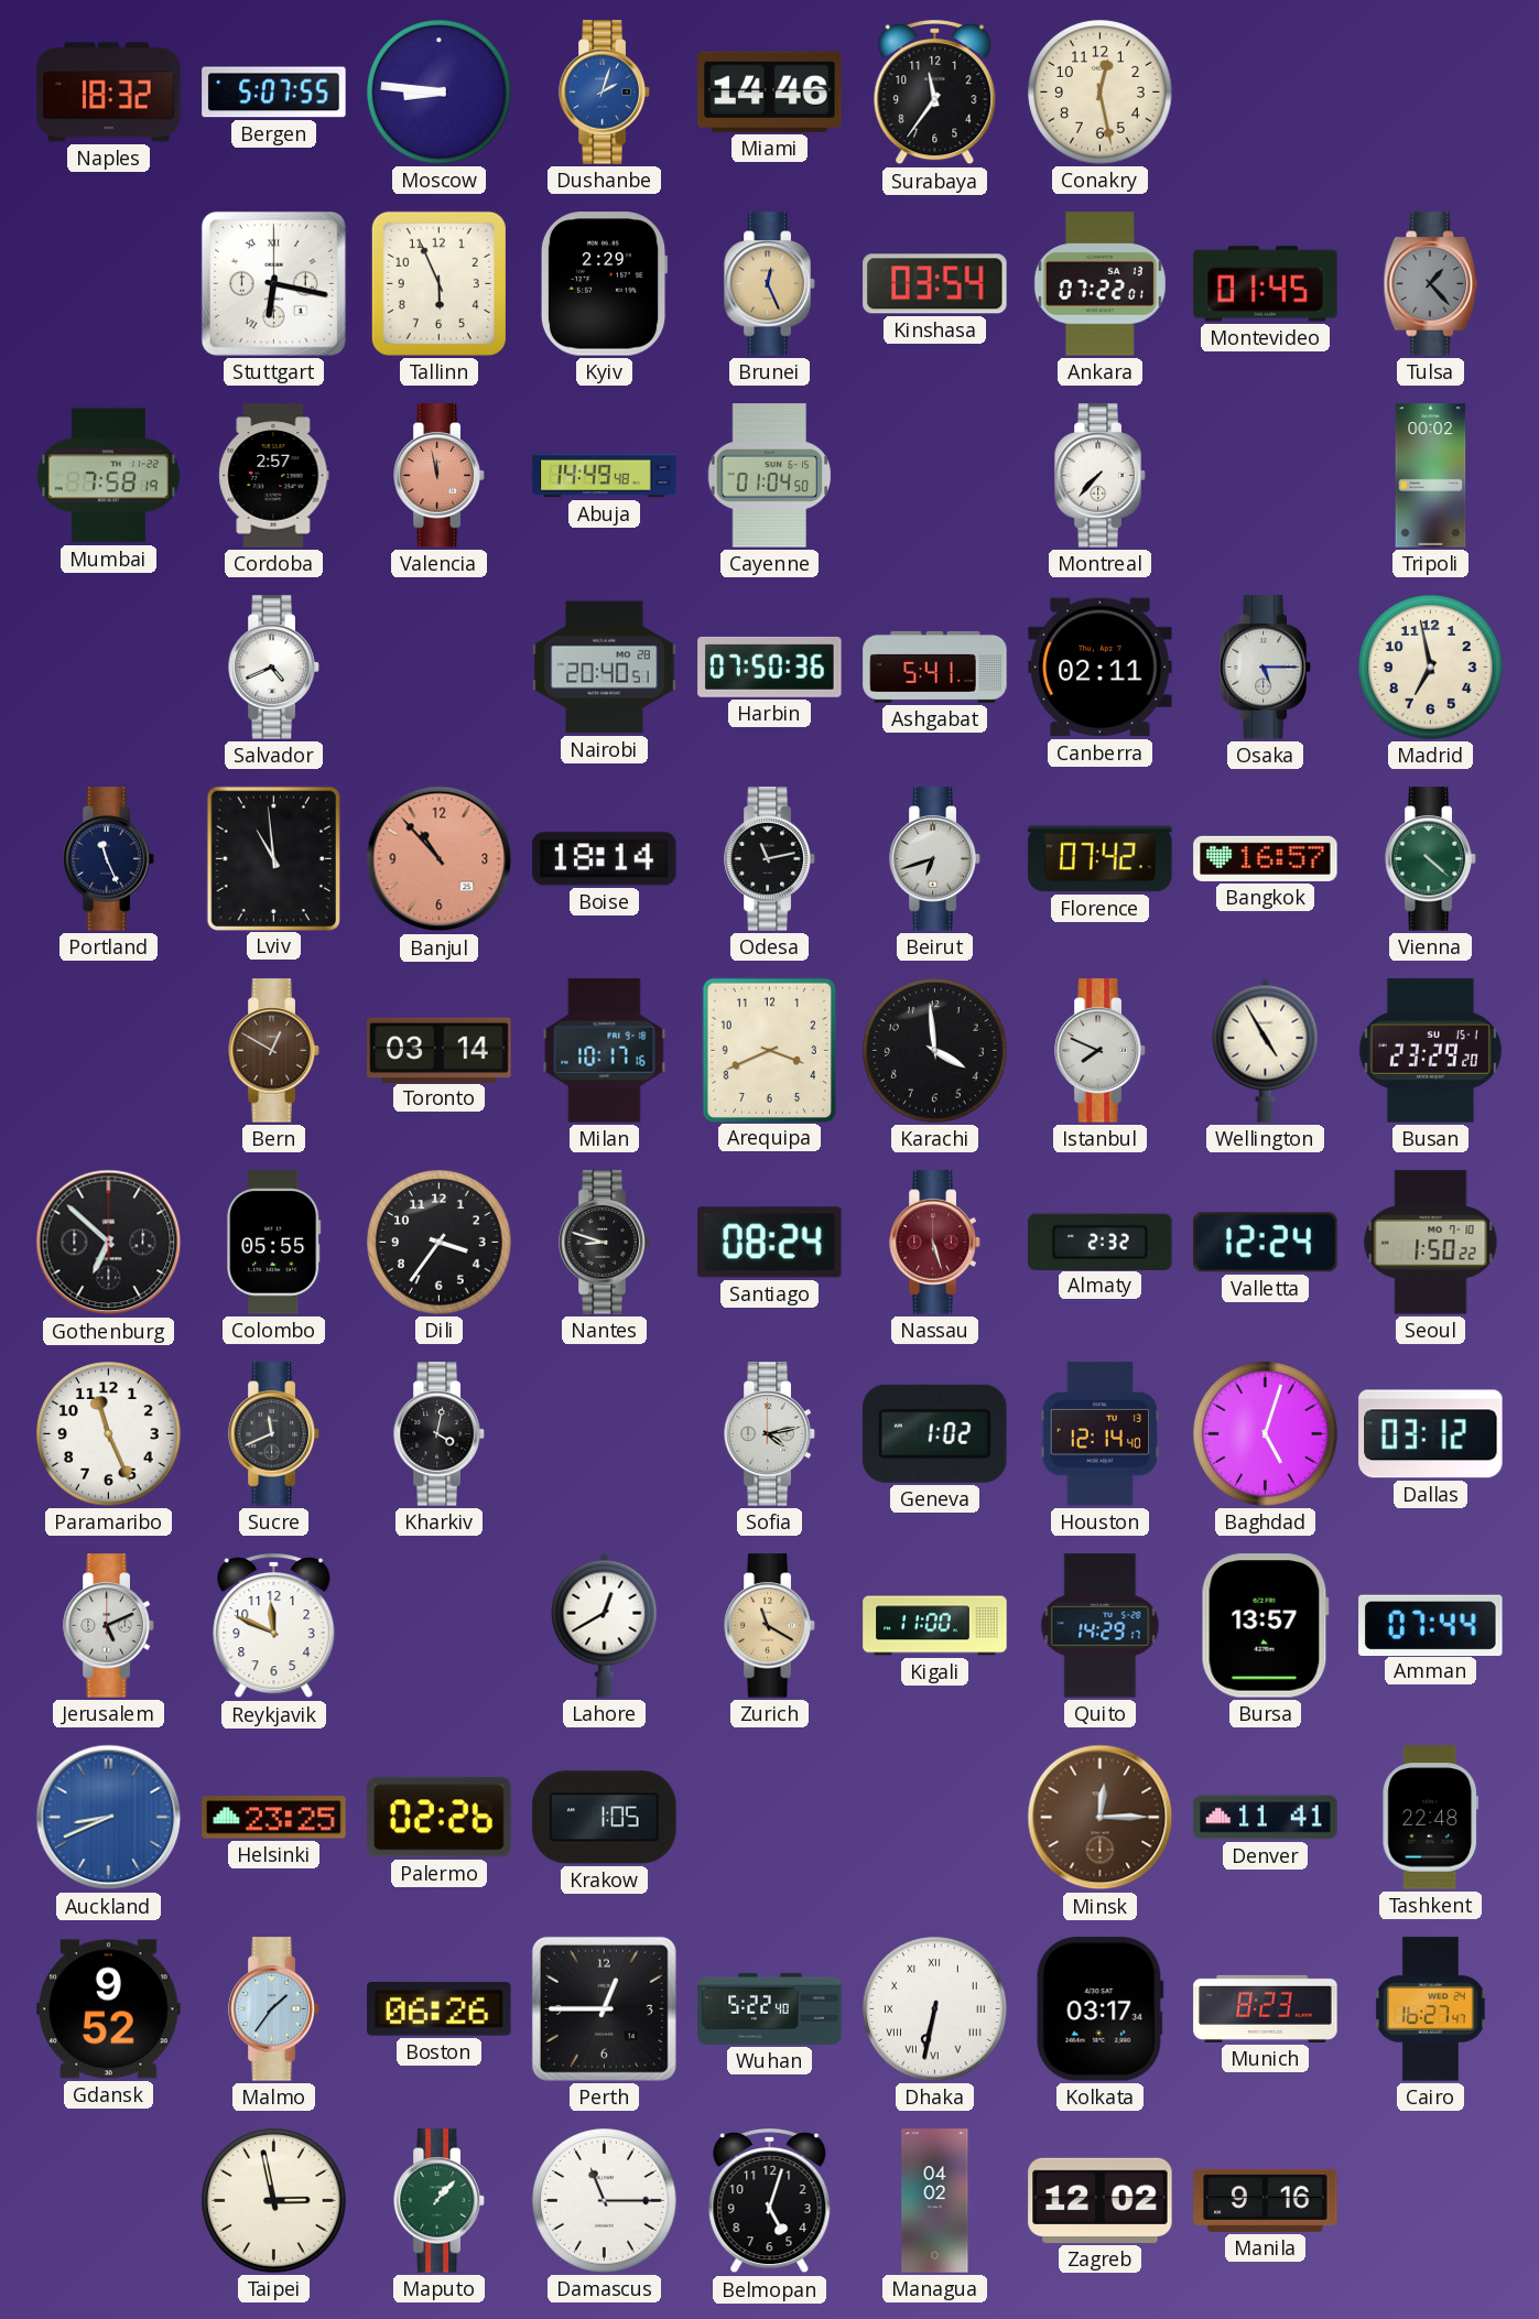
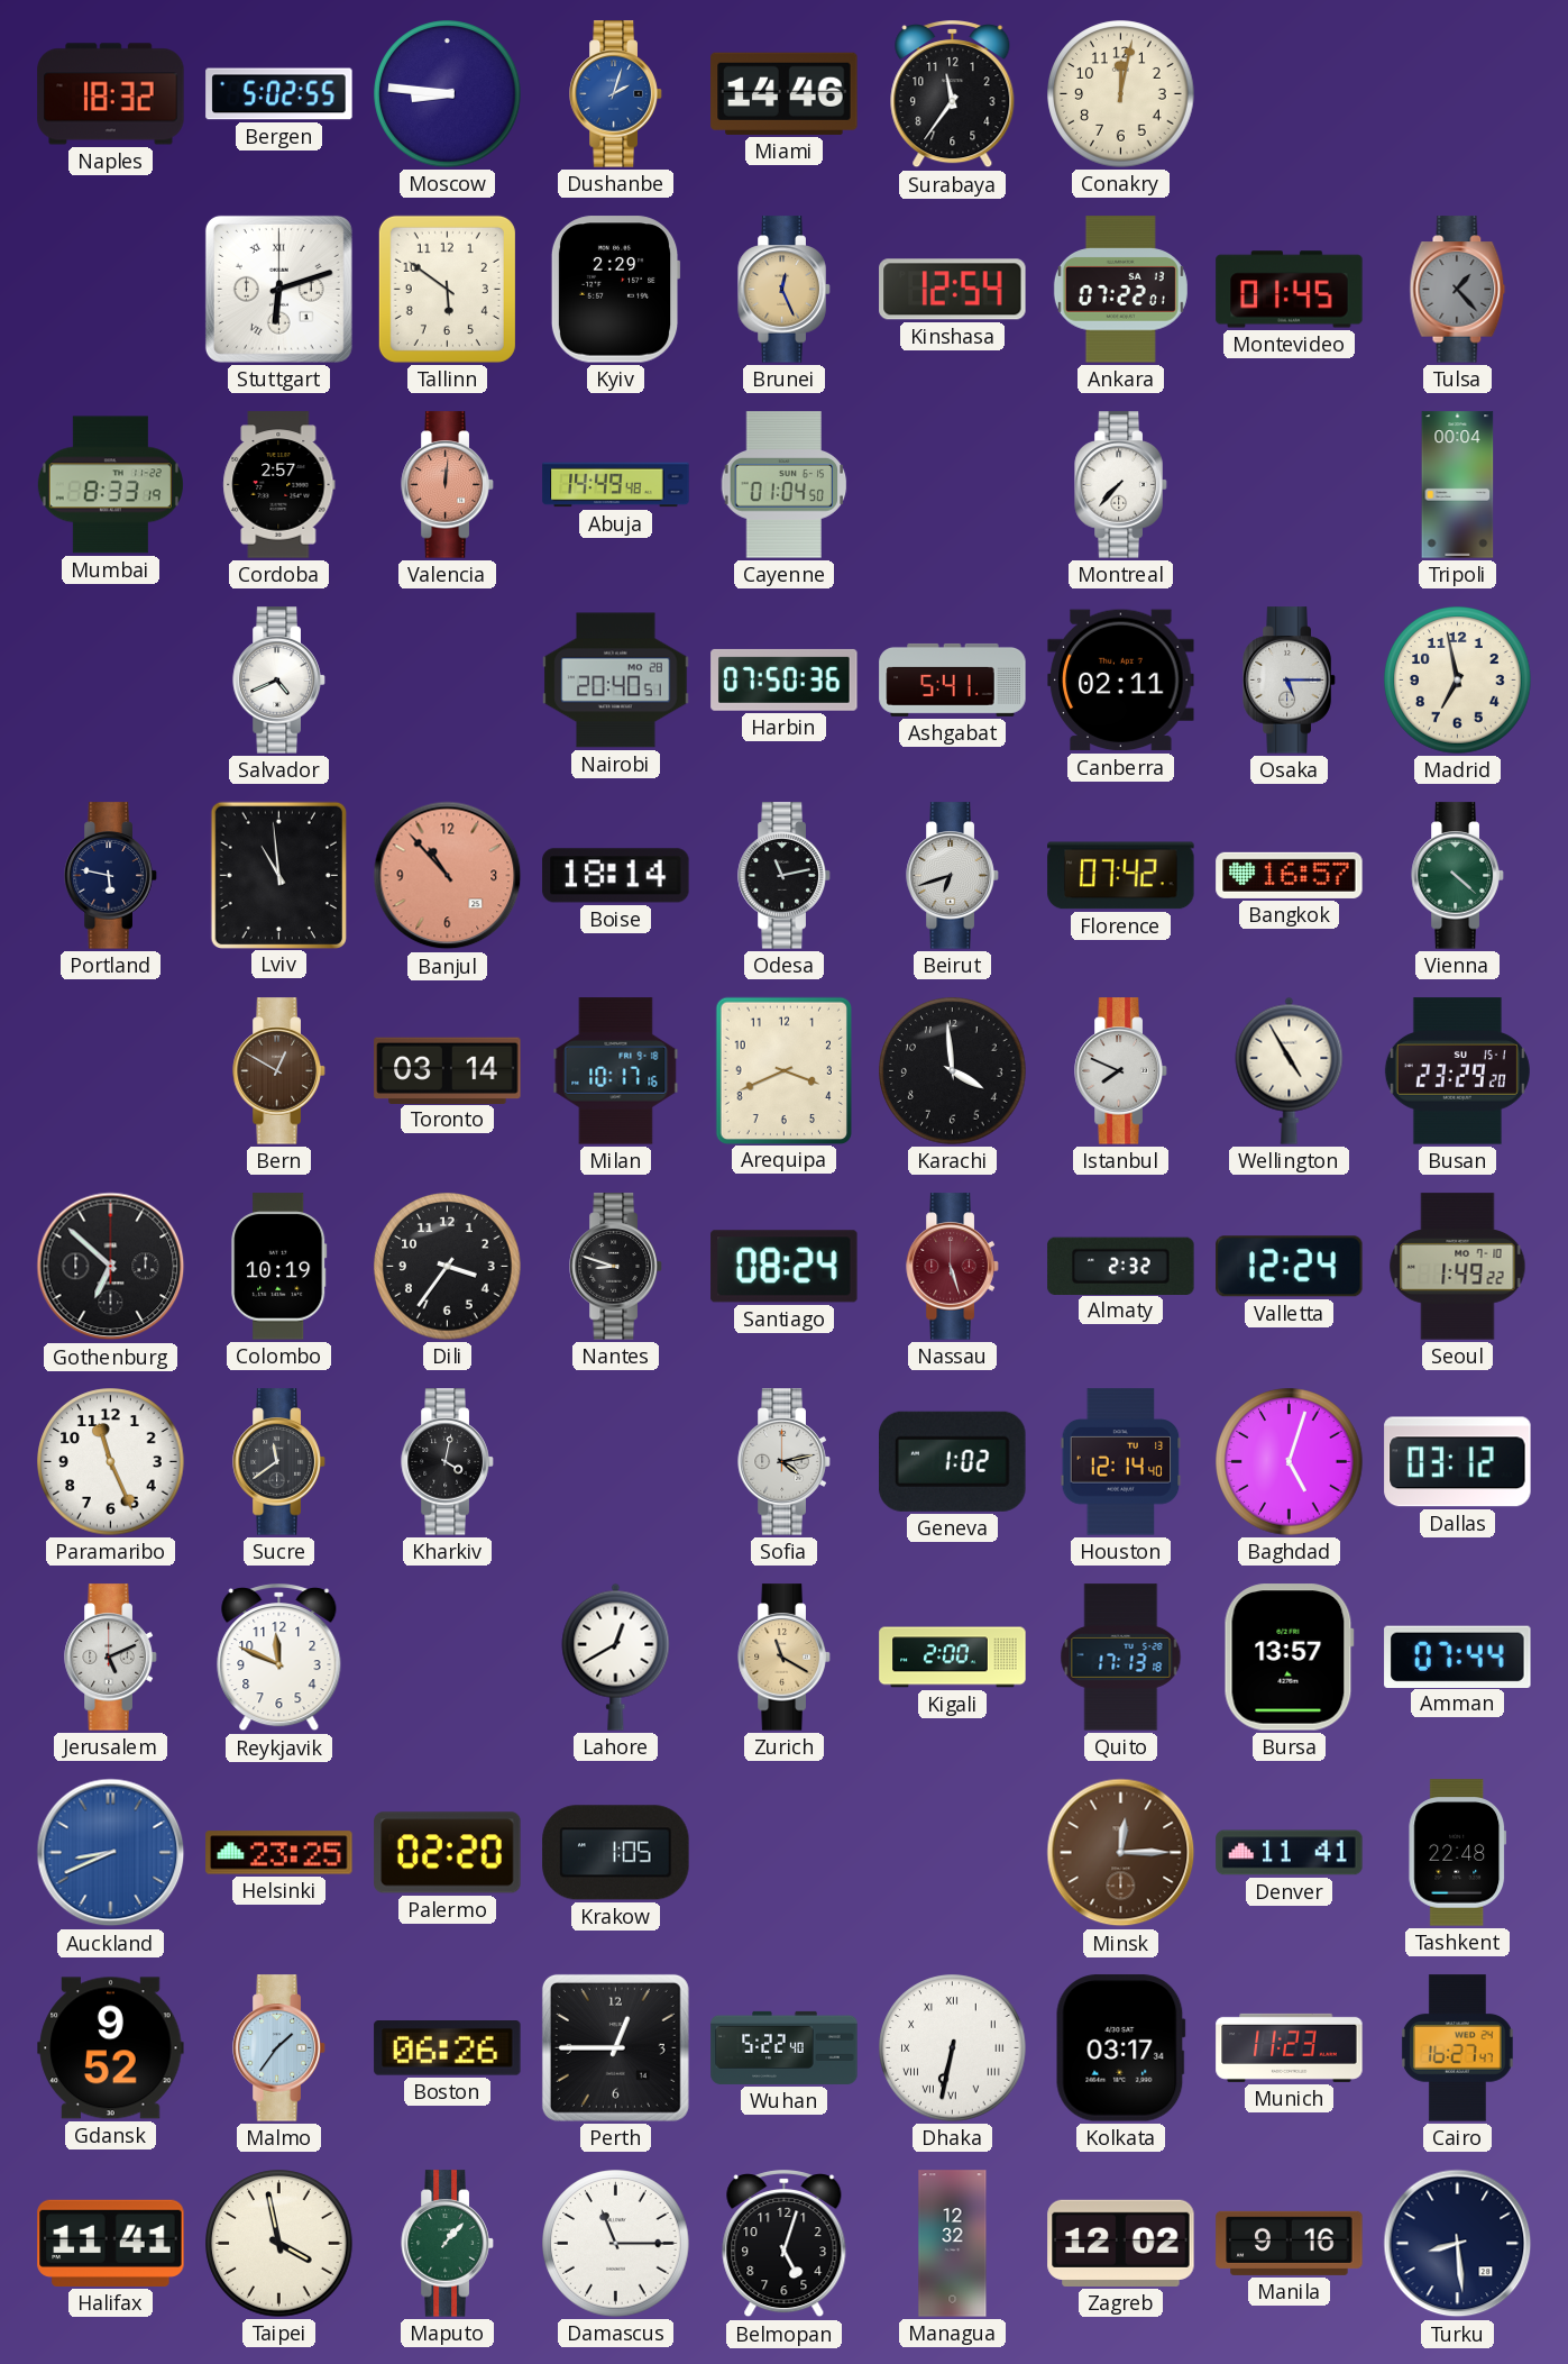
Bergen: 5:07 -> 5:02 (279, 94)
Conakry: 12:28 -> 12:02 (1121, 94)
Stuttgart: 6:17 -> 6:12 (278, 289)
Tallinn: 5:56 -> 5:51 (447, 289)
Kinshasa: 03:54 -> 12:54 (953, 290)
Mumbai: 7:58 -> 8:33 (110, 485)
Valencia: 11:58 -> 12:01 (448, 485)
Tripoli: 00:02 -> 00:04 (1458, 485)
Portland: 11:26 -> 5:47 (111, 876)
Colombo: 05:55 -> 10:19 (279, 1267)
Seoul: 1:50 -> 1:49 (1458, 1267)
Sucre: 11:41 -> 11:39 (279, 1462)
Kigali: 11:00 -> 2:00 (953, 1658)
Quito: 14:29 -> 17:13 (1121, 1658)
Palermo: 02:26 -> 02:20 (448, 1853)
Munich: 8:23 -> 11:23 (1290, 2047)
Halifax: none -> 11:41 (111, 2243)
Taipei: 2:58 -> 3:58 (279, 2244)
Managua: 04:02 -> 12:32 (953, 2244)
Turku: none -> 8:29 (1458, 2244)
